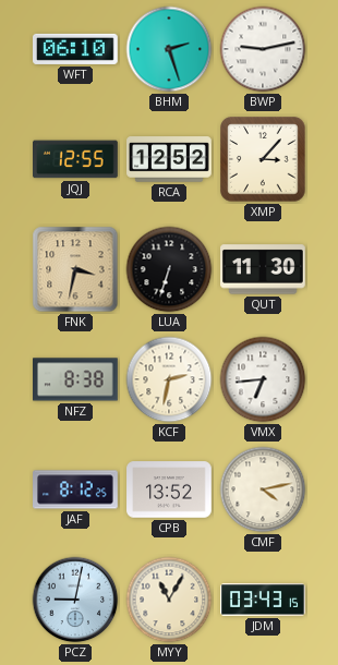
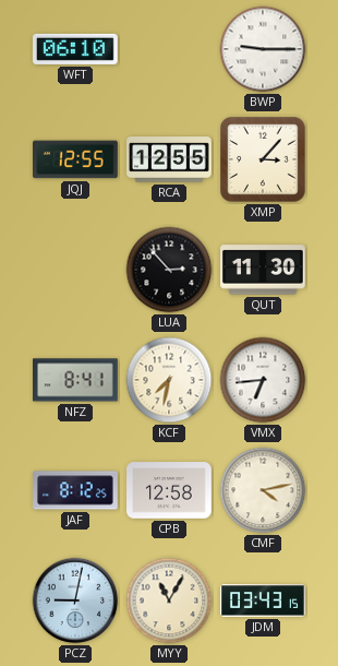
BHM: 2:27 -> none (169, 49)
BWP: 9:13 -> 9:15 (263, 49)
RCA: 12:52 -> 12:55 (169, 159)
FNK: 3:32 -> none (75, 269)
LUA: 6:33 -> 2:53 (169, 270)
NFZ: 8:38 -> 8:41 (76, 380)
KCF: 2:32 -> 7:32 (169, 380)
CPB: 13:52 -> 12:58 (169, 490)
